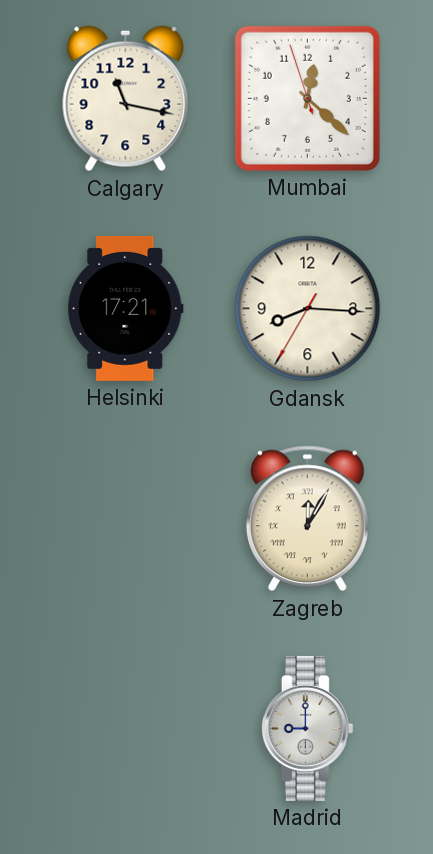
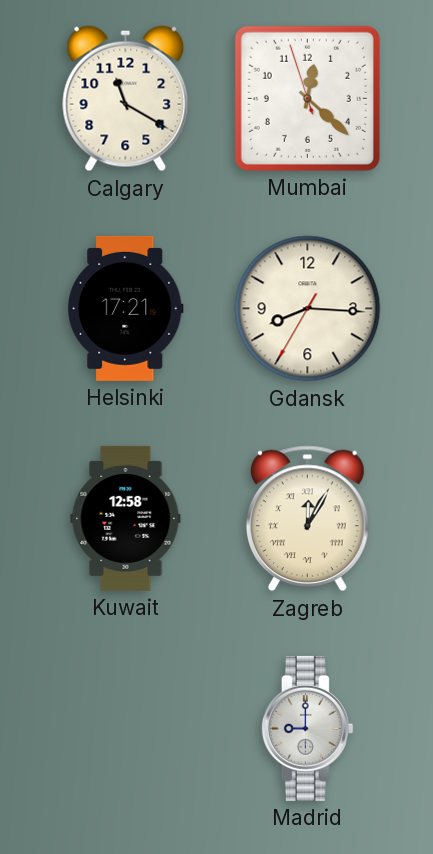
Calgary: 11:17 -> 11:20 (126, 99)
Kuwait: none -> 12:58 (126, 518)
